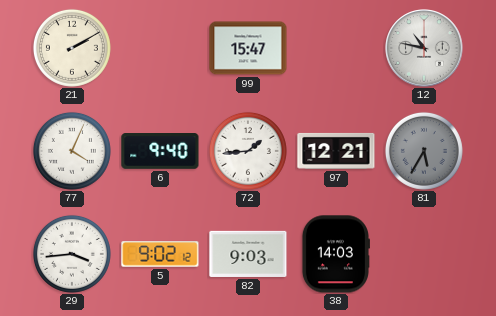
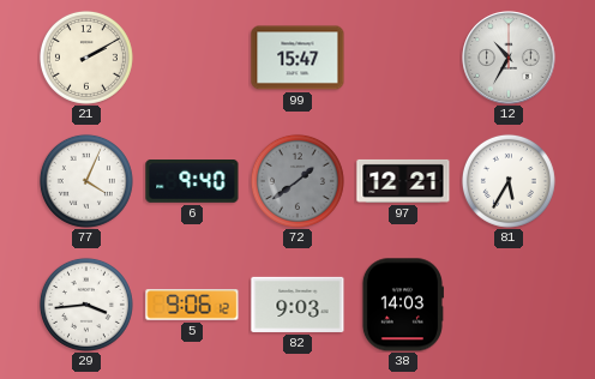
12: 10:47 -> 10:35 (509, 58)
72: 1:44 -> 1:39 (297, 181)
72 dial: white -> grey (297, 181)
81 dial: grey -> white (509, 181)
5: 9:02 -> 9:06 (192, 305)
